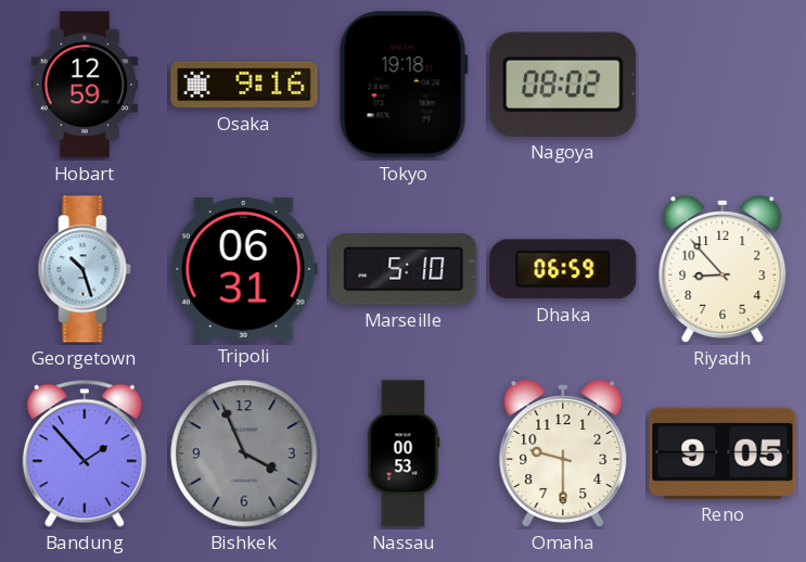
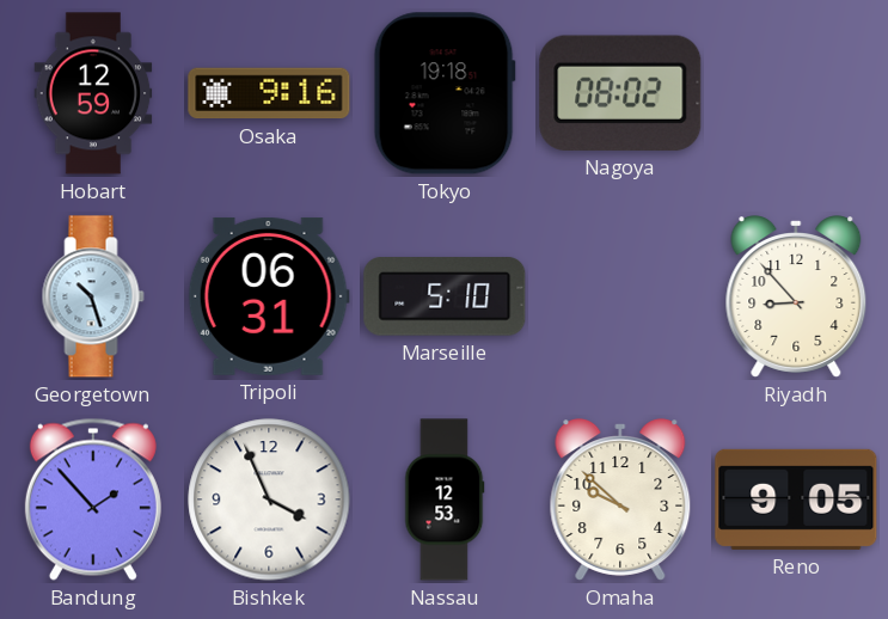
Dhaka: 06:59 -> none (563, 269)
Bishkek dial: grey -> white (269, 500)
Nassau: 00:53 -> 12:53 (445, 500)
Omaha: 9:30 -> 9:52 (620, 500)
